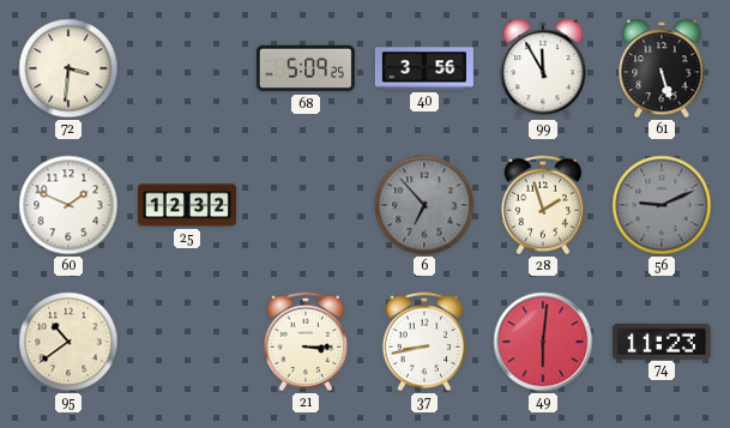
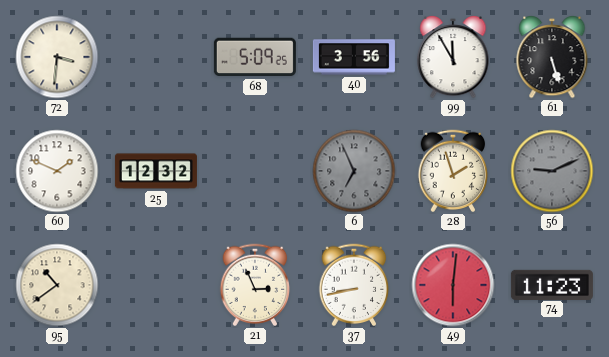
6: 6:53 -> 6:56 (354, 171)
21: 3:15 -> 2:56 (255, 285)
